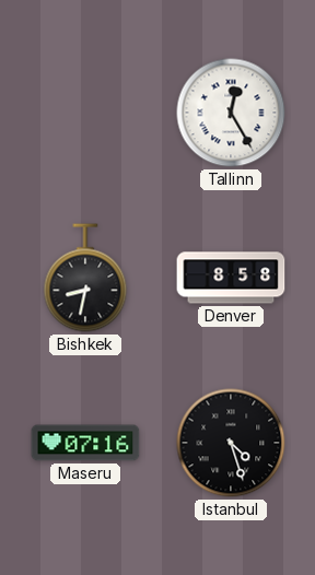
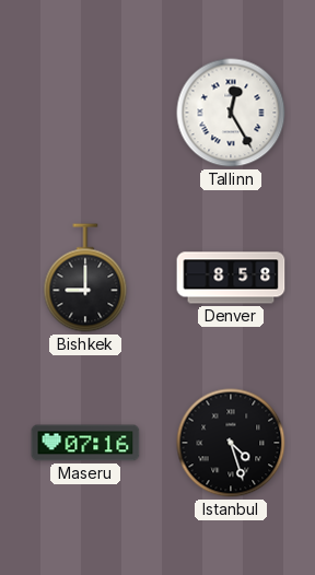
Bishkek: 8:32 -> 9:00 (85, 278)
